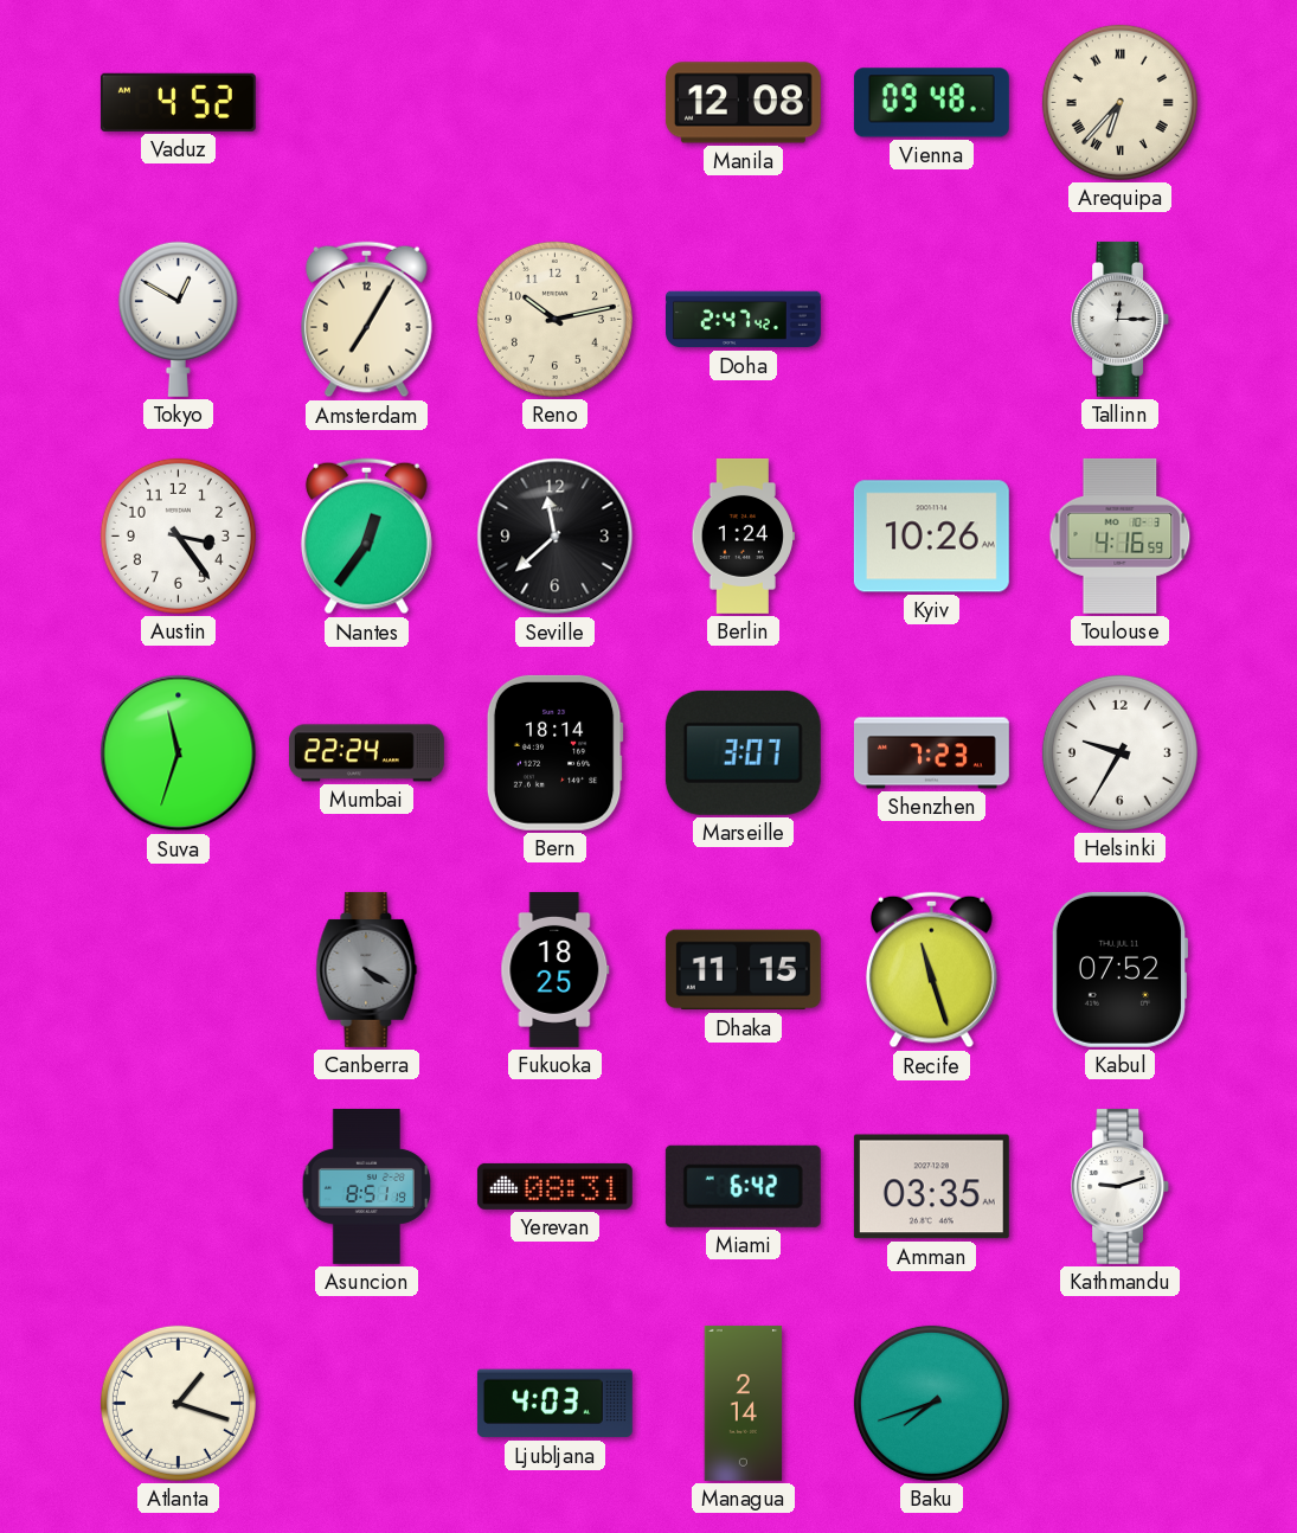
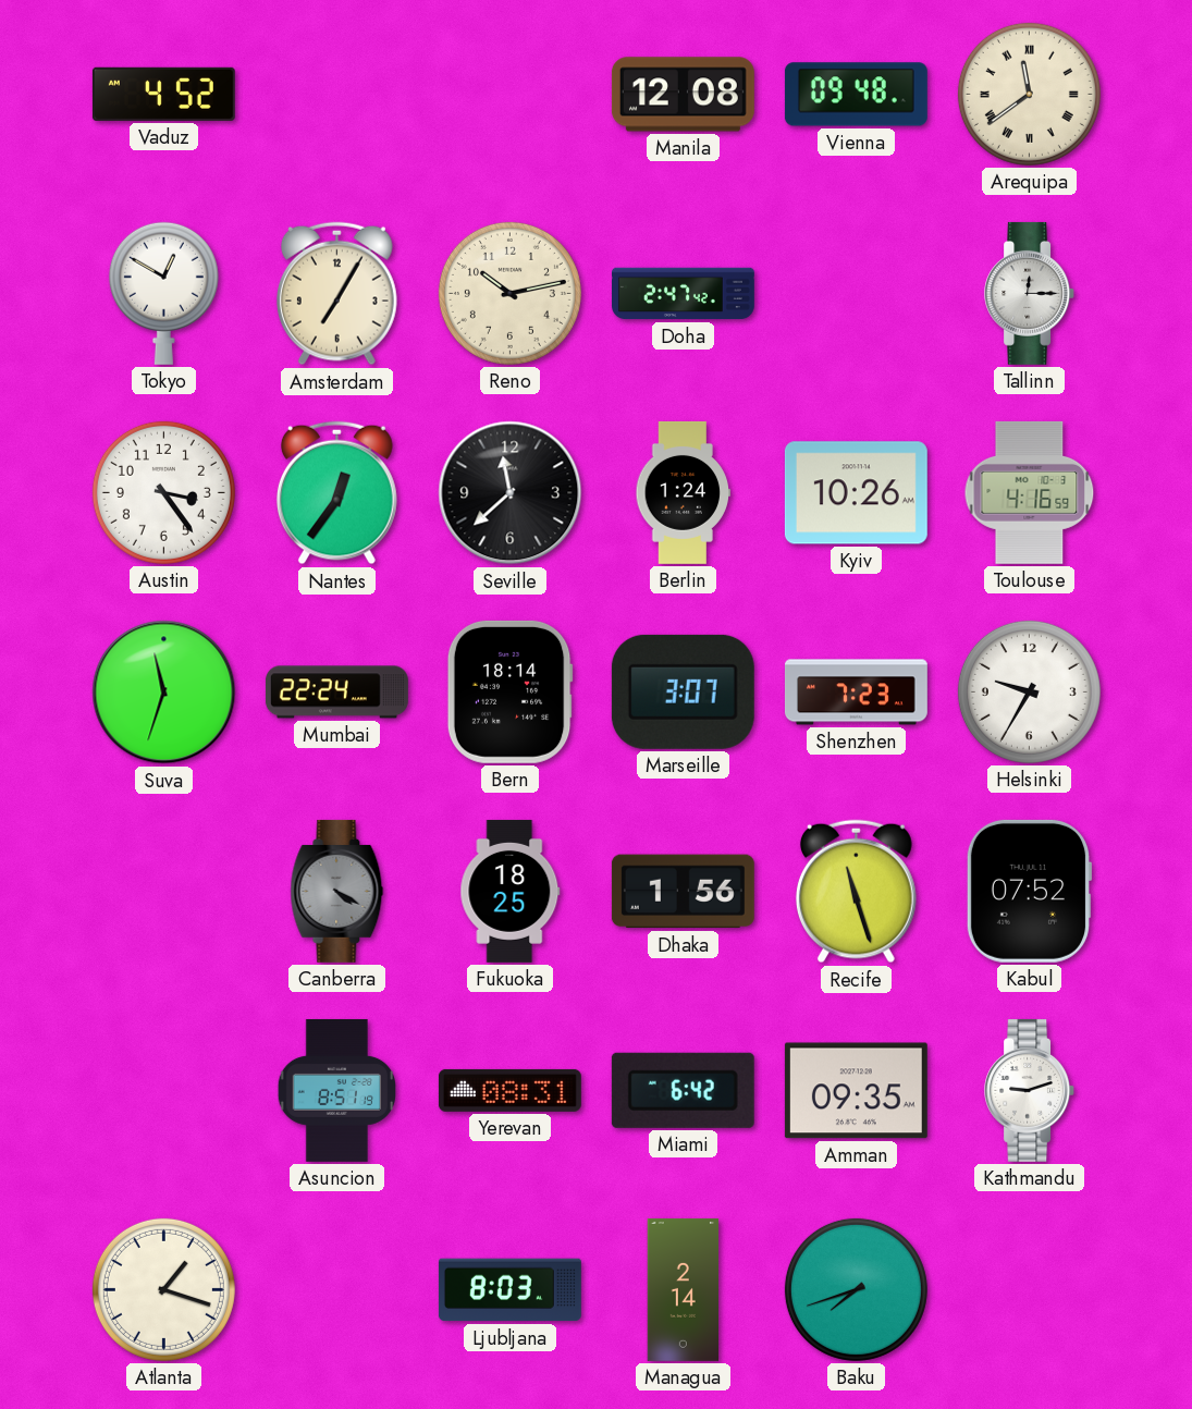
Arequipa: 6:37 -> 11:39 (1029, 94)
Dhaka: 11:15 -> 1:56 (683, 892)
Amman: 03:35 -> 09:35 (856, 1091)
Ljubljana: 4:03 -> 8:03 (509, 1290)
